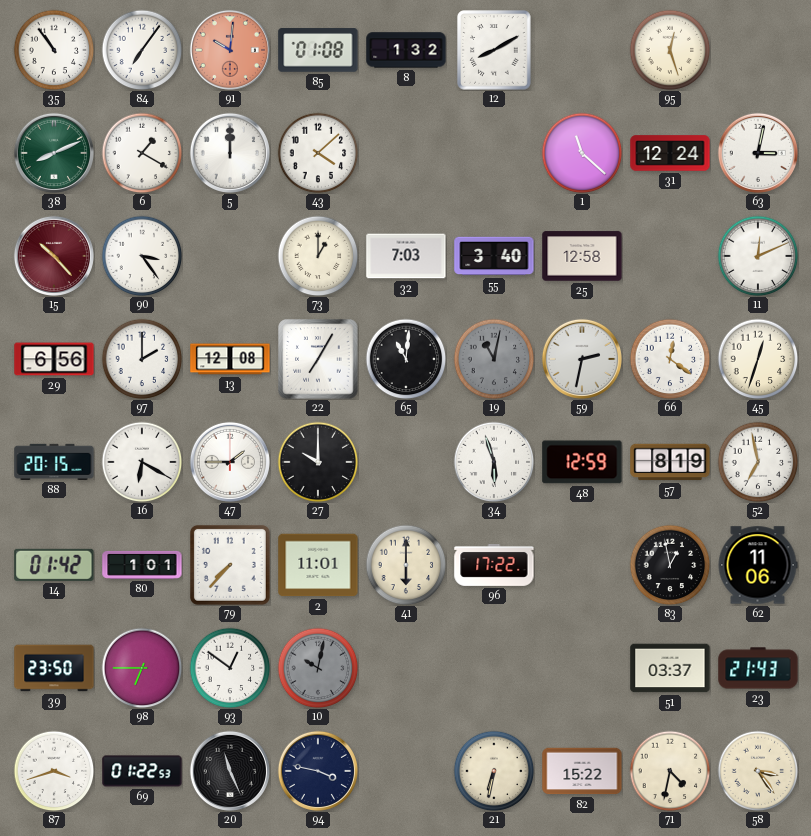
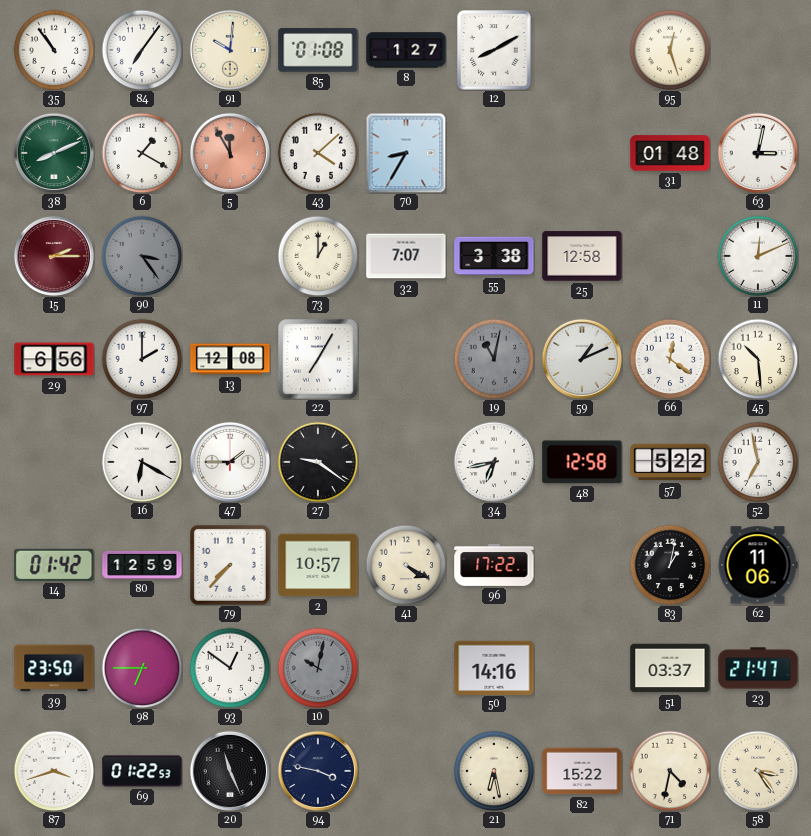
91 dial: salmon -> cream (230, 50)
8: 1:32 -> 1:27 (406, 50)
5: 12:00 -> 11:55 (230, 153)
5 dial: white -> salmon (230, 153)
70: none -> 8:35 (406, 153)
1: 11:22 -> none (582, 153)
31: 12:24 -> 01:48 (670, 153)
15: 10:23 -> 2:15 (54, 256)
90 dial: white -> grey (142, 256)
32: 7:03 -> 7:07 (406, 256)
55: 3:40 -> 3:38 (494, 256)
65: 11:01 -> none (406, 359)
59: 2:32 -> 1:11 (582, 359)
45: 12:33 -> 10:29 (758, 359)
88: 20:15 -> none (54, 462)
27: 10:00 -> 9:21 (318, 462)
34: 5:57 -> 6:43 (494, 462)
48: 12:59 -> 12:58 (582, 462)
57: 8:19 -> 5:22 (670, 462)
80: 1:01 -> 12:59 (142, 565)
2: 11:01 -> 10:57 (318, 565)
41: 6:00 -> 4:20 (406, 565)
83: 12:58 -> 1:02 (670, 565)
50: none -> 14:16 (494, 667)
23: 21:43 -> 21:47 (758, 668)
21: 6:32 -> 6:28 (494, 771)
